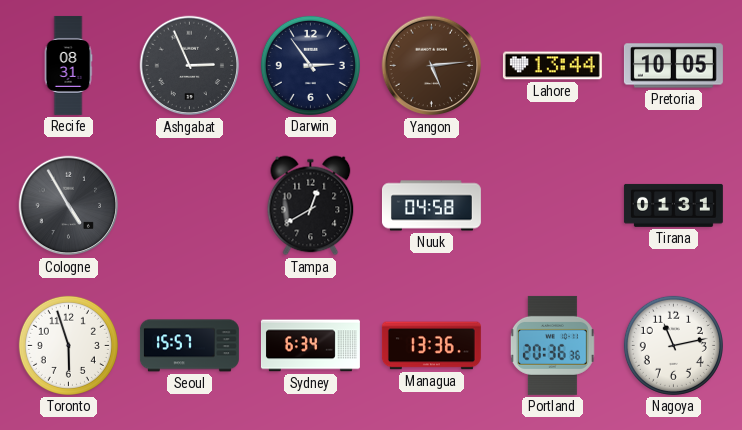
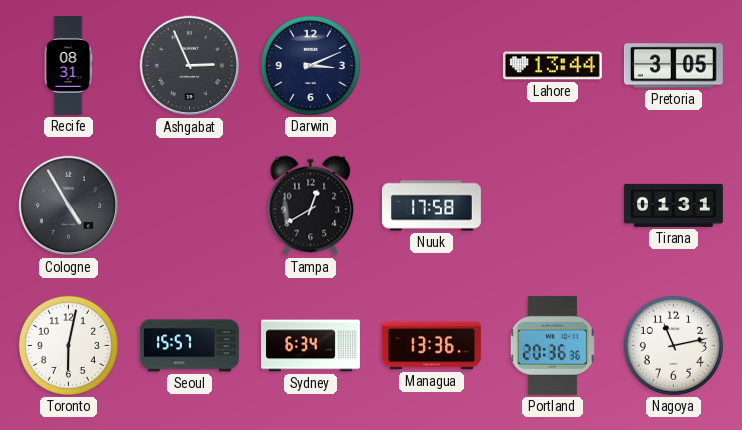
Darwin: 2:54 -> 3:11 (310, 65)
Yangon: 5:14 -> none (432, 66)
Pretoria: 10:05 -> 3:05 (673, 66)
Nuuk: 04:58 -> 17:58 (431, 206)
Toronto: 5:57 -> 6:02 (68, 345)
